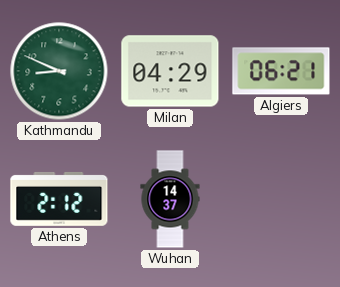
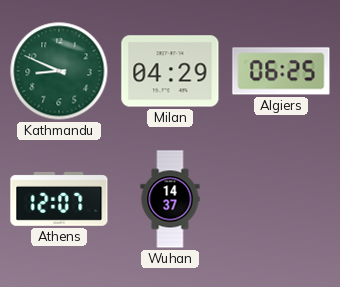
Algiers: 06:21 -> 06:25 (281, 71)
Athens: 2:12 -> 12:07 (59, 199)
